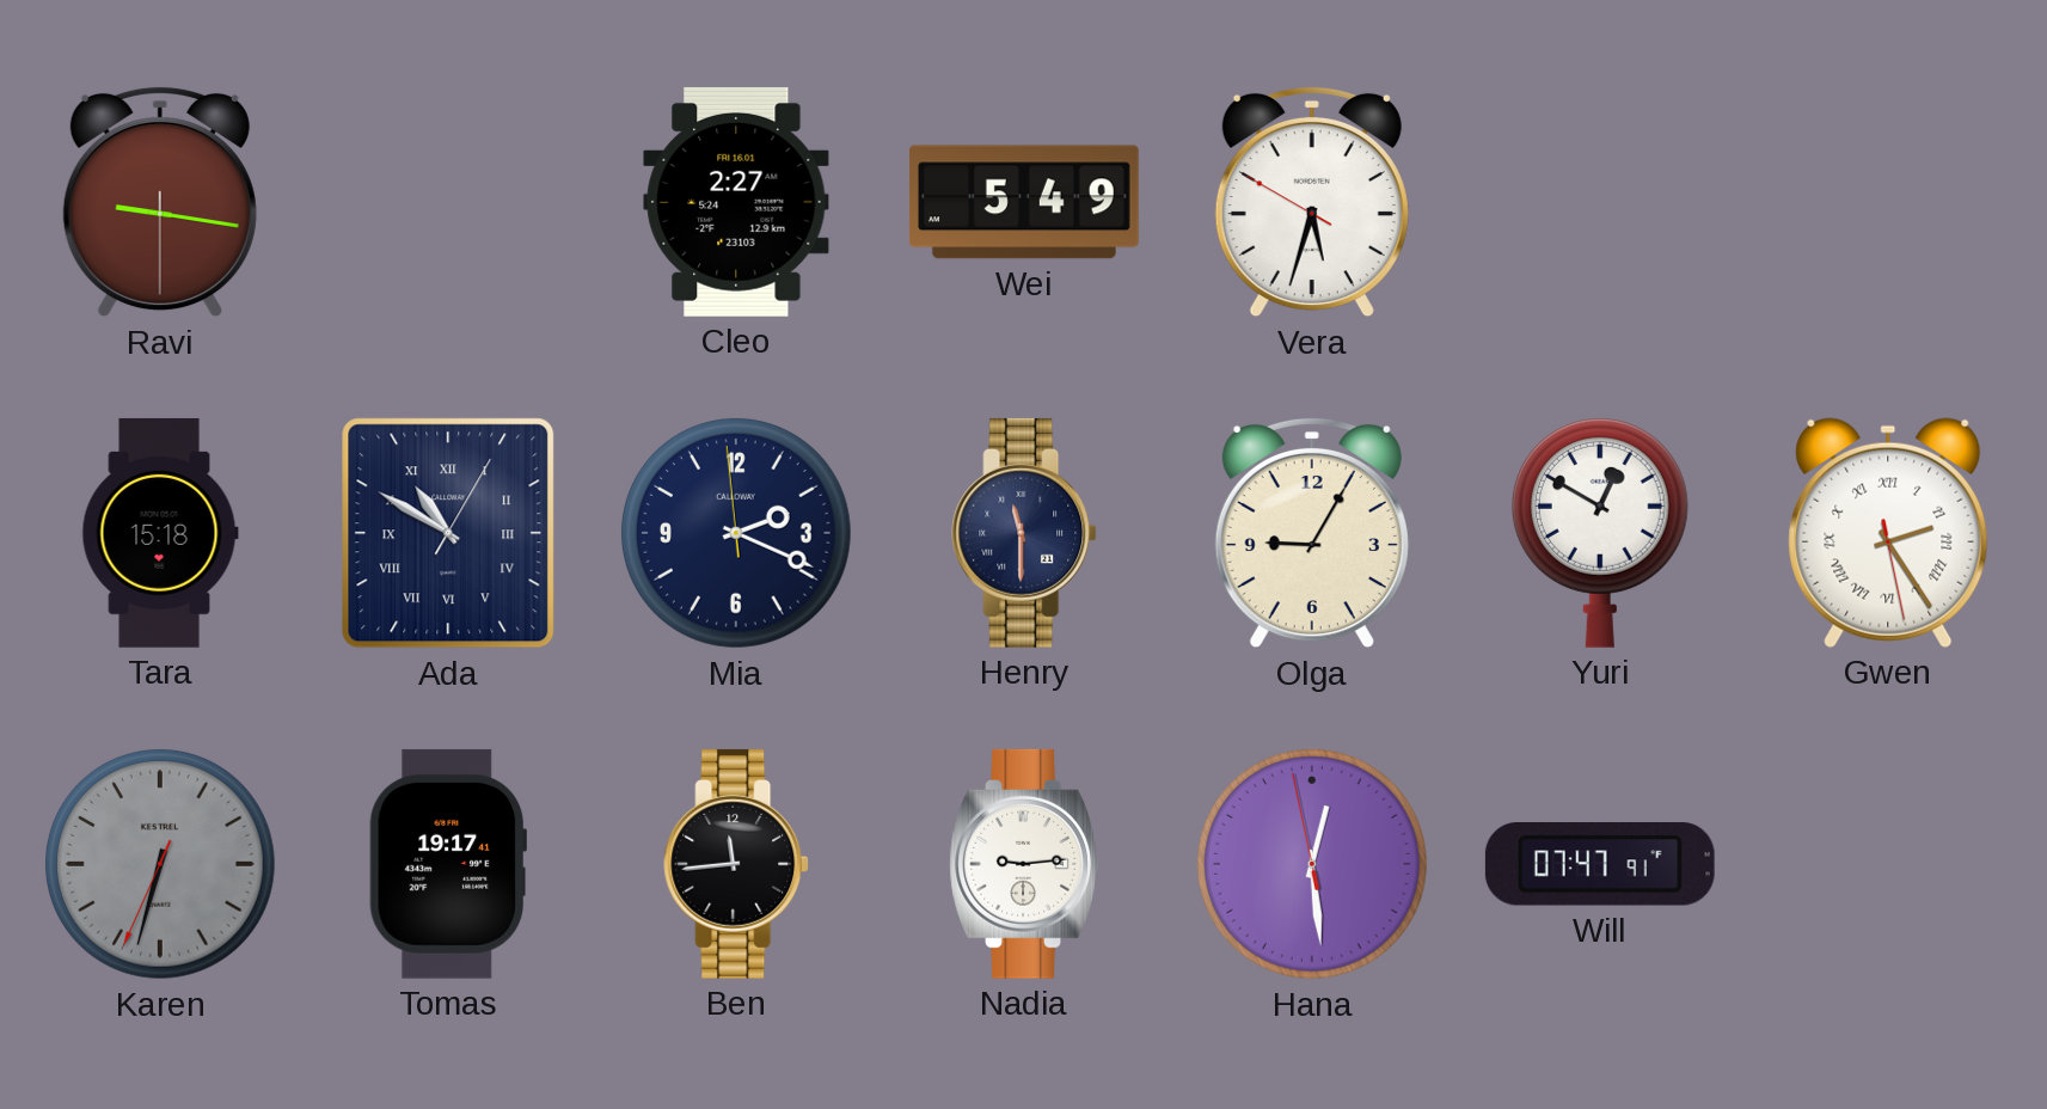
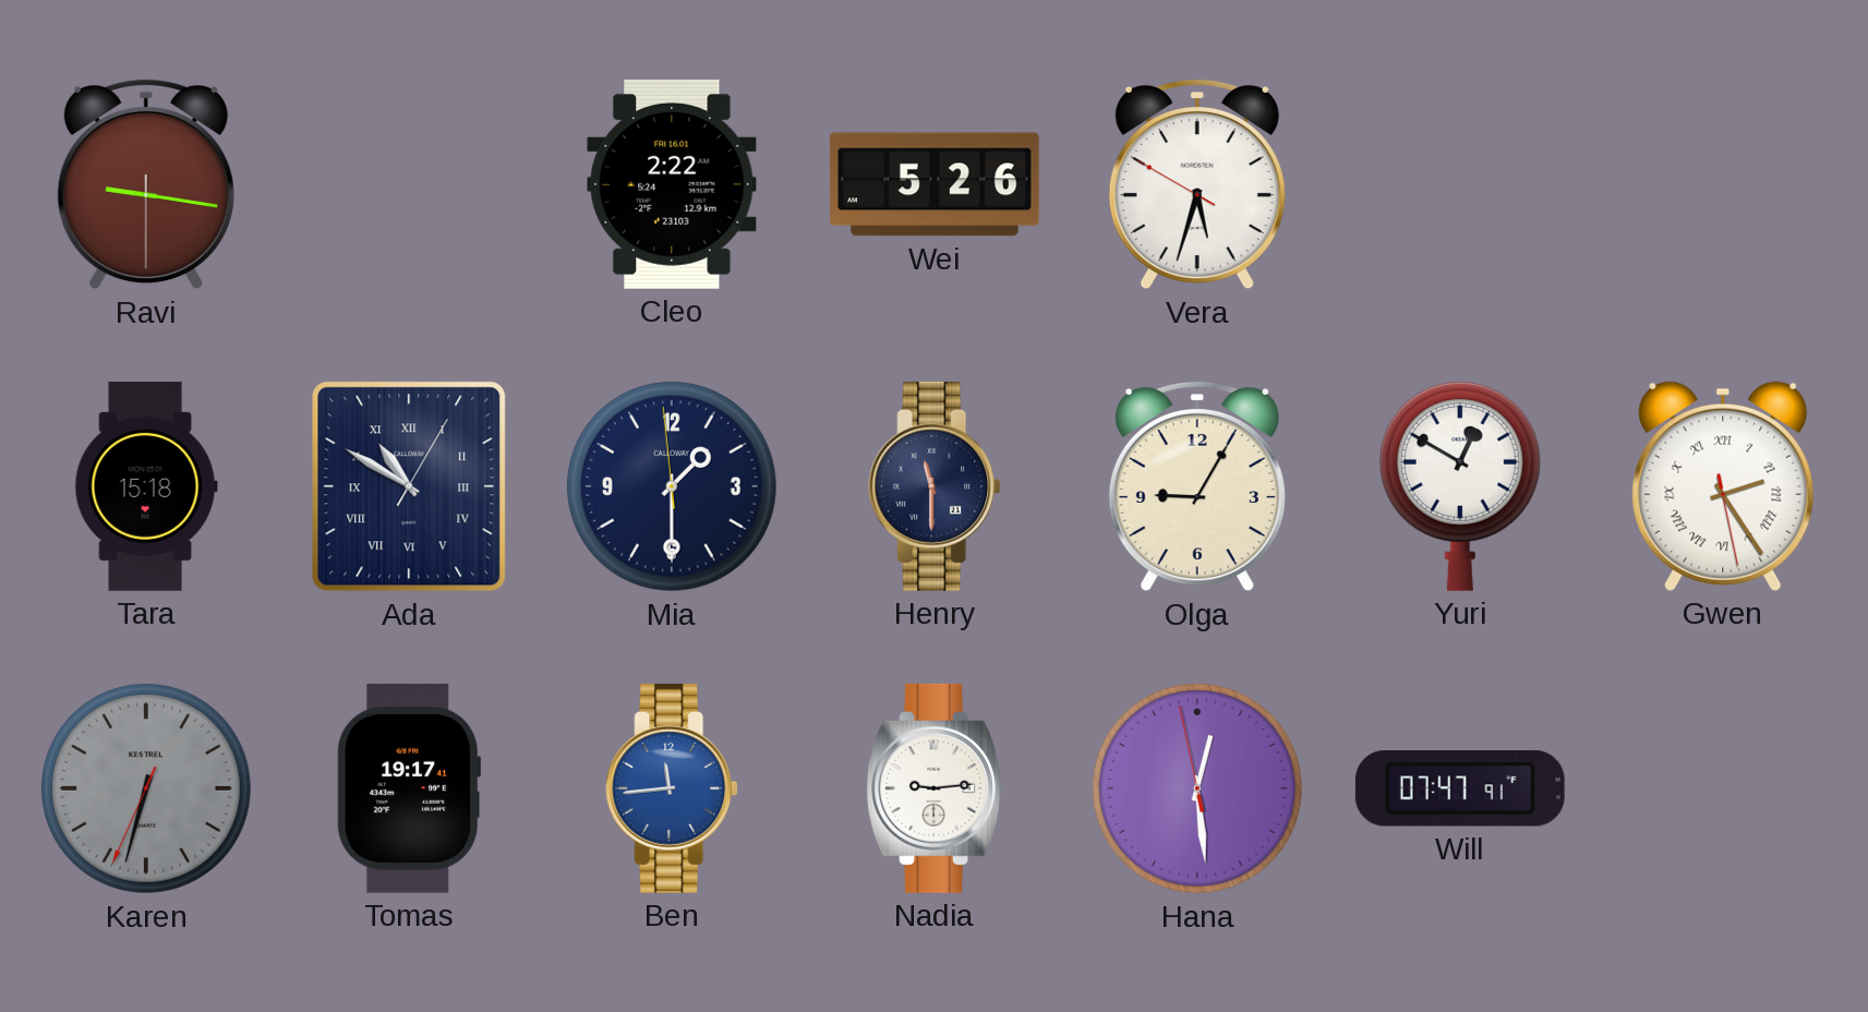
Cleo: 2:27 -> 2:22 (672, 184)
Wei: 5:49 -> 5:26 (935, 184)
Mia: 2:18 -> 1:29 (672, 486)
Ben dial: black -> blue (672, 788)
